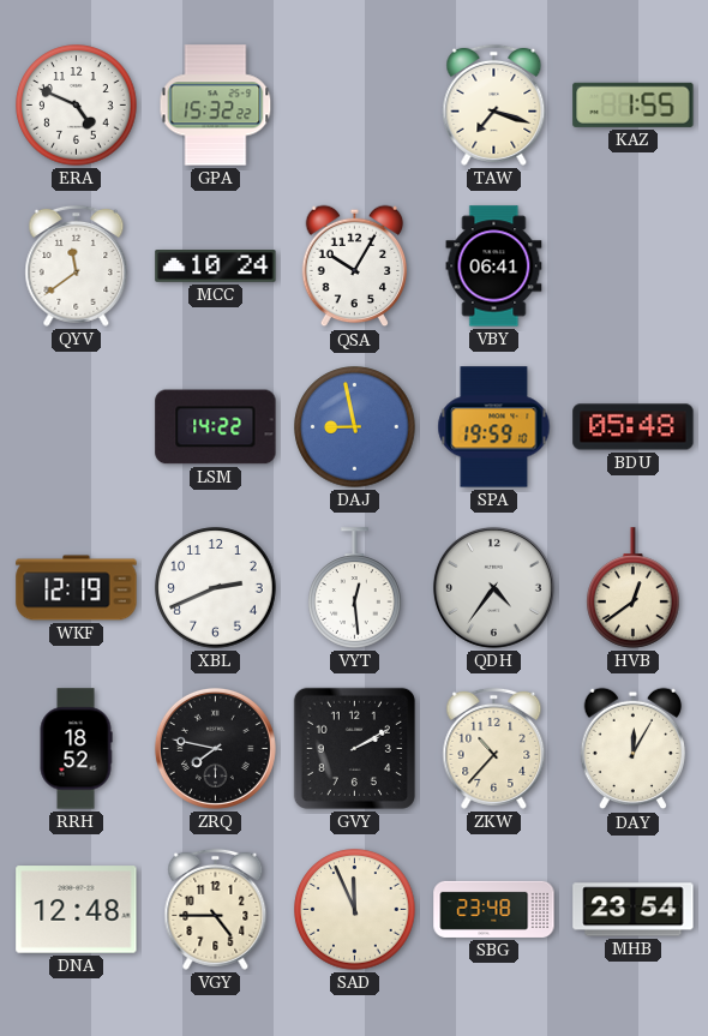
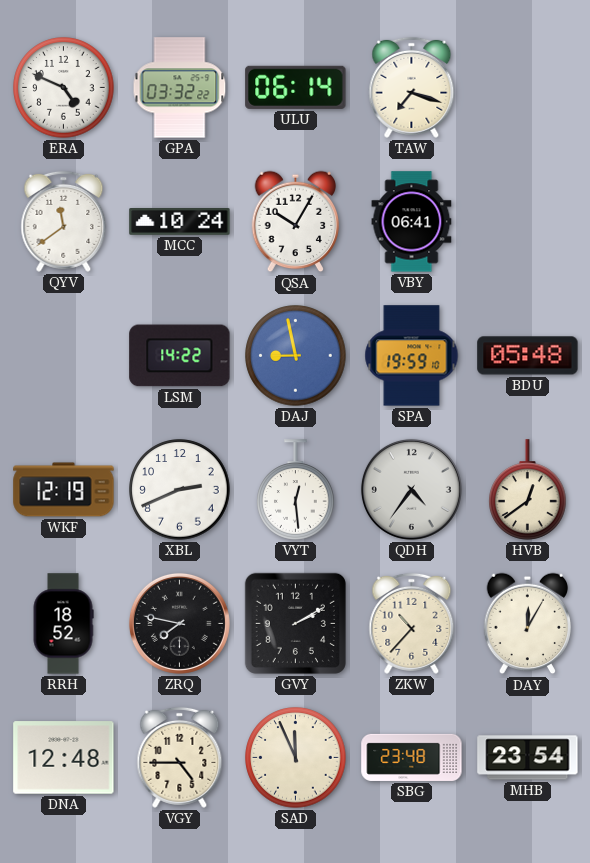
GPA: 15:32 -> 03:32 (180, 88)
ULU: none -> 06:14 (296, 87)
KAZ: 1:55 -> none (634, 104)
